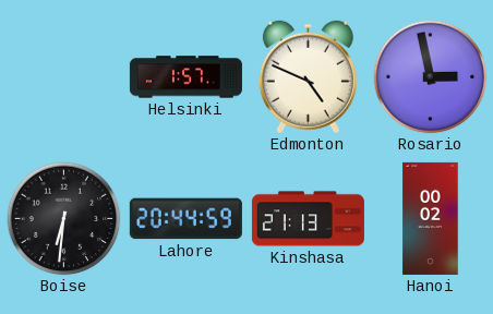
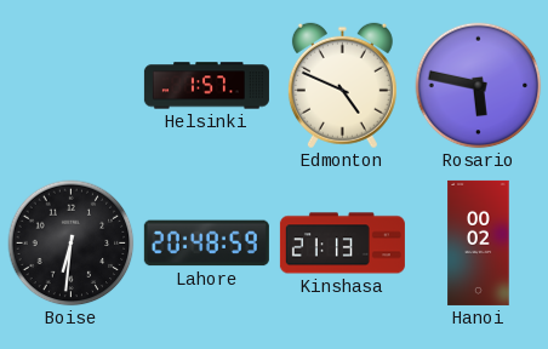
Rosario: 2:58 -> 5:47 (479, 86)
Lahore: 20:44 -> 20:48 (206, 244)
